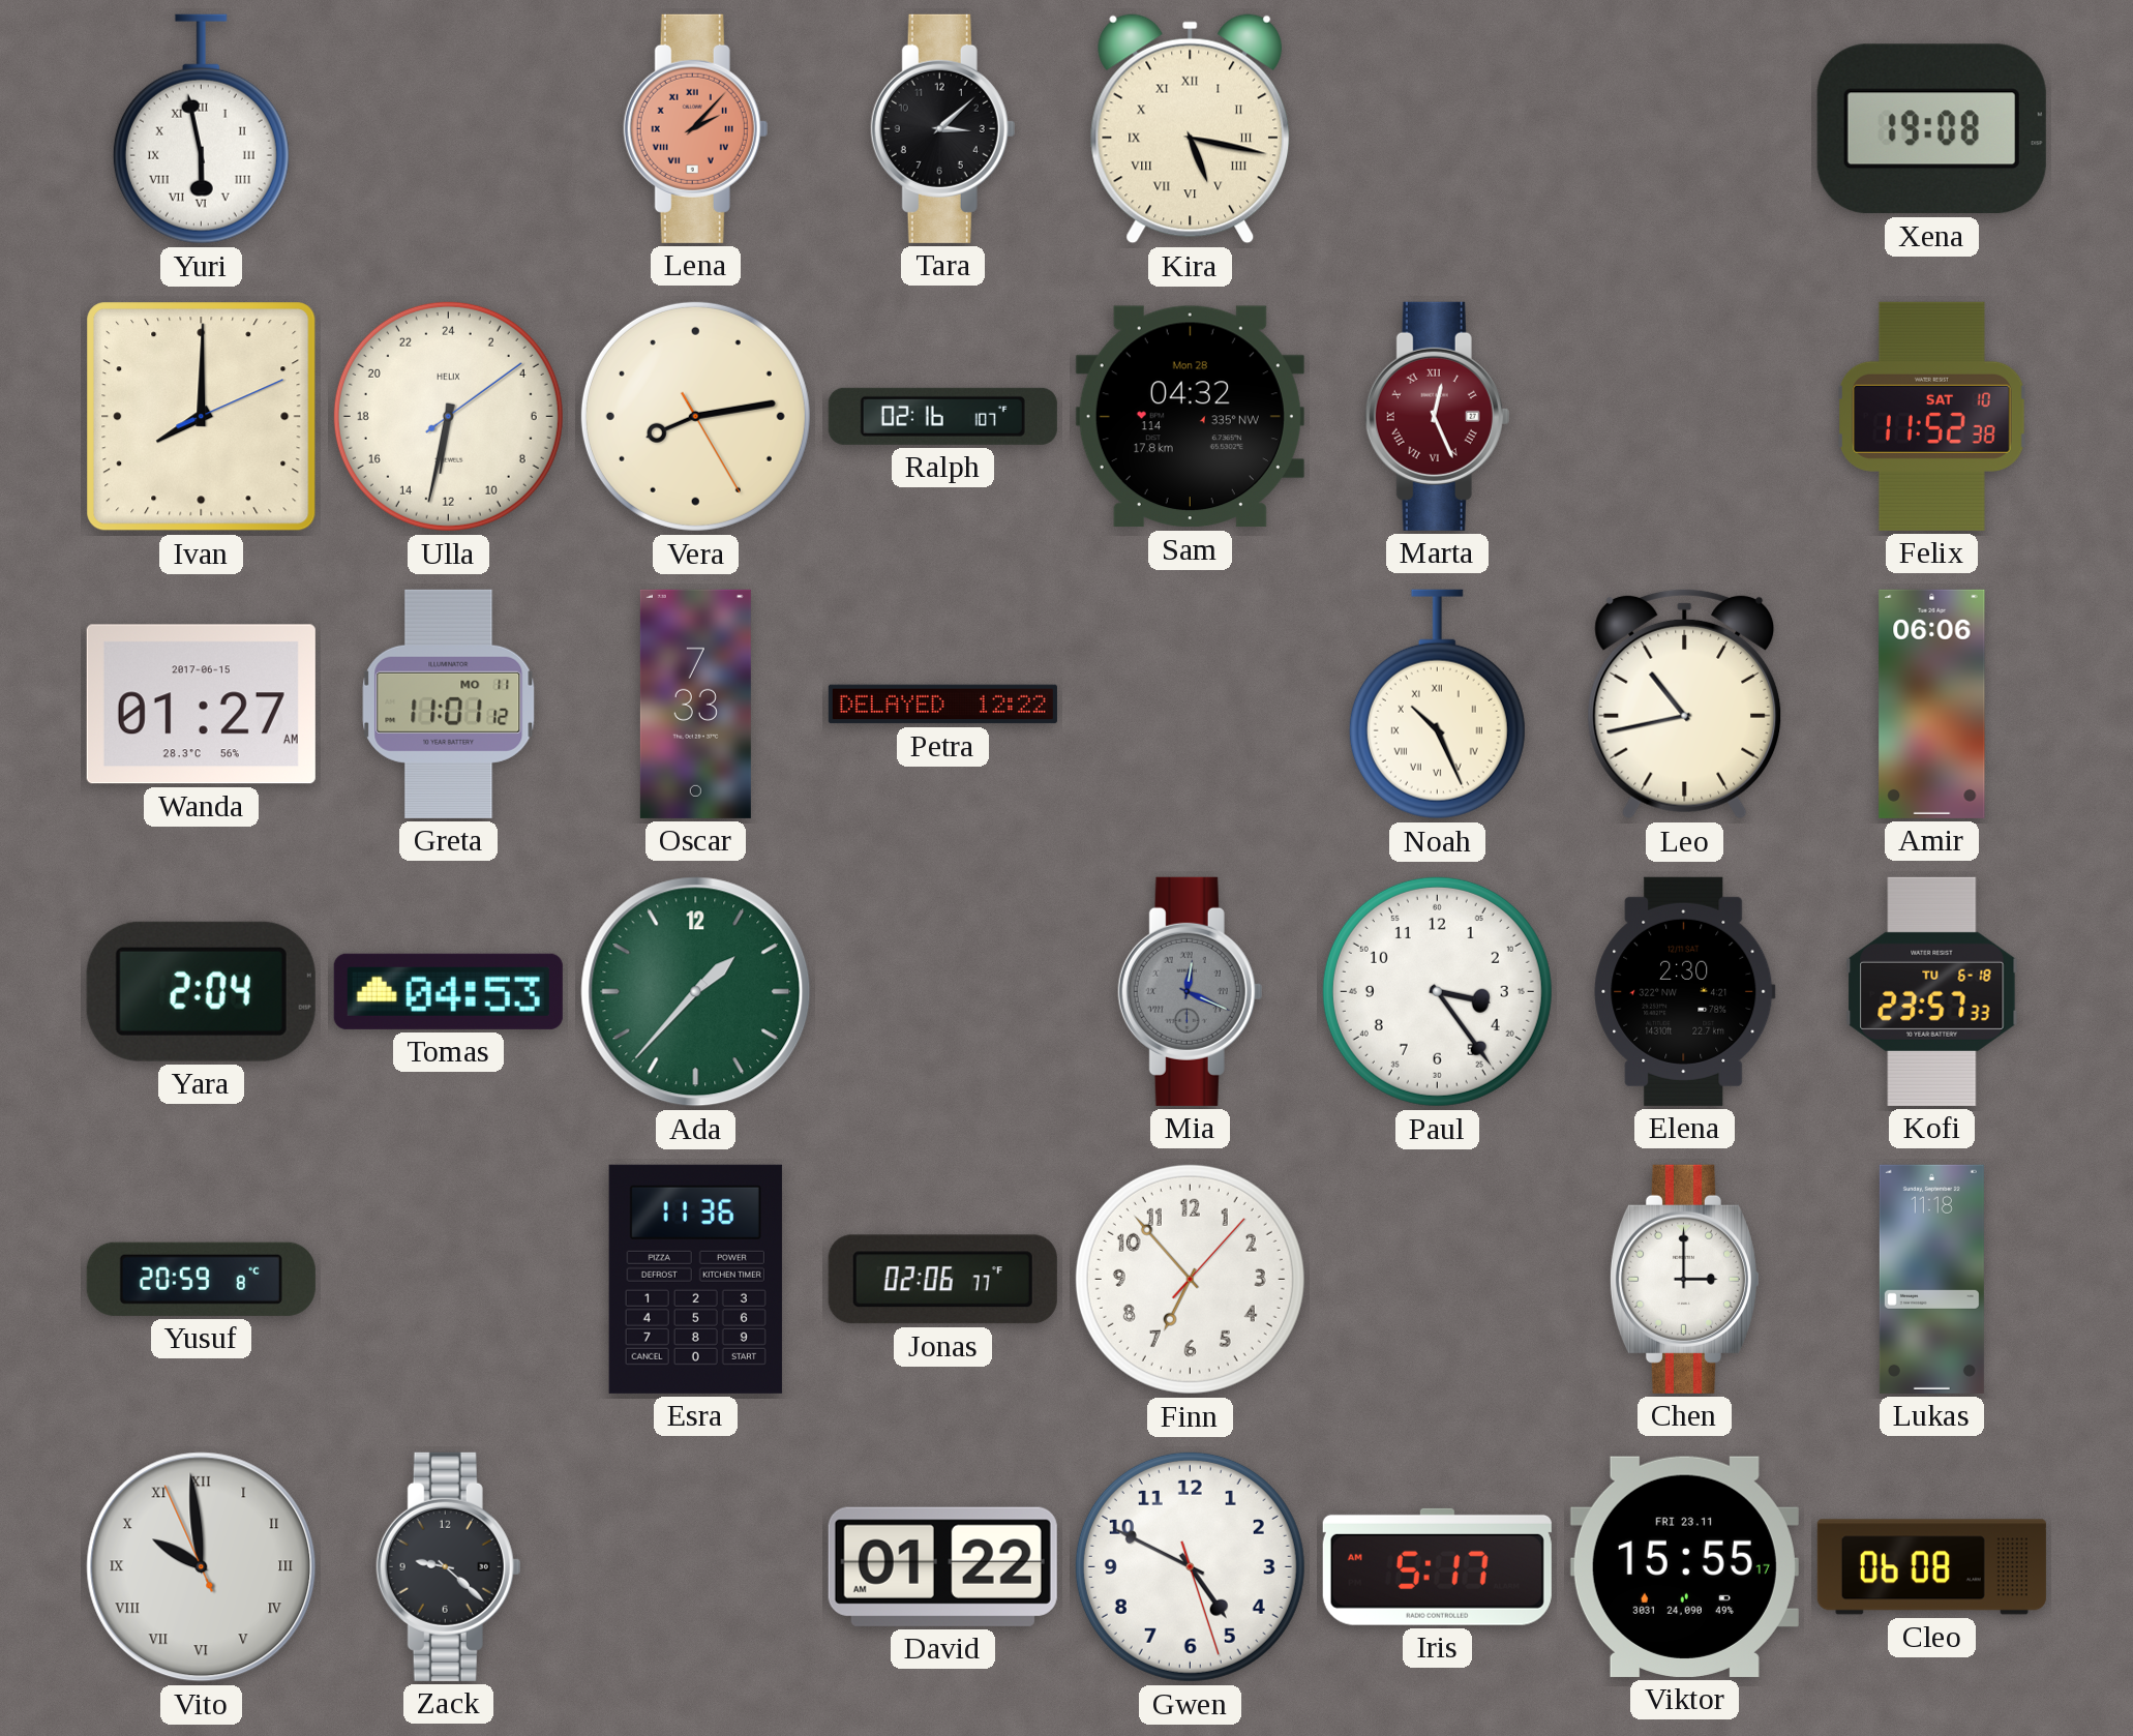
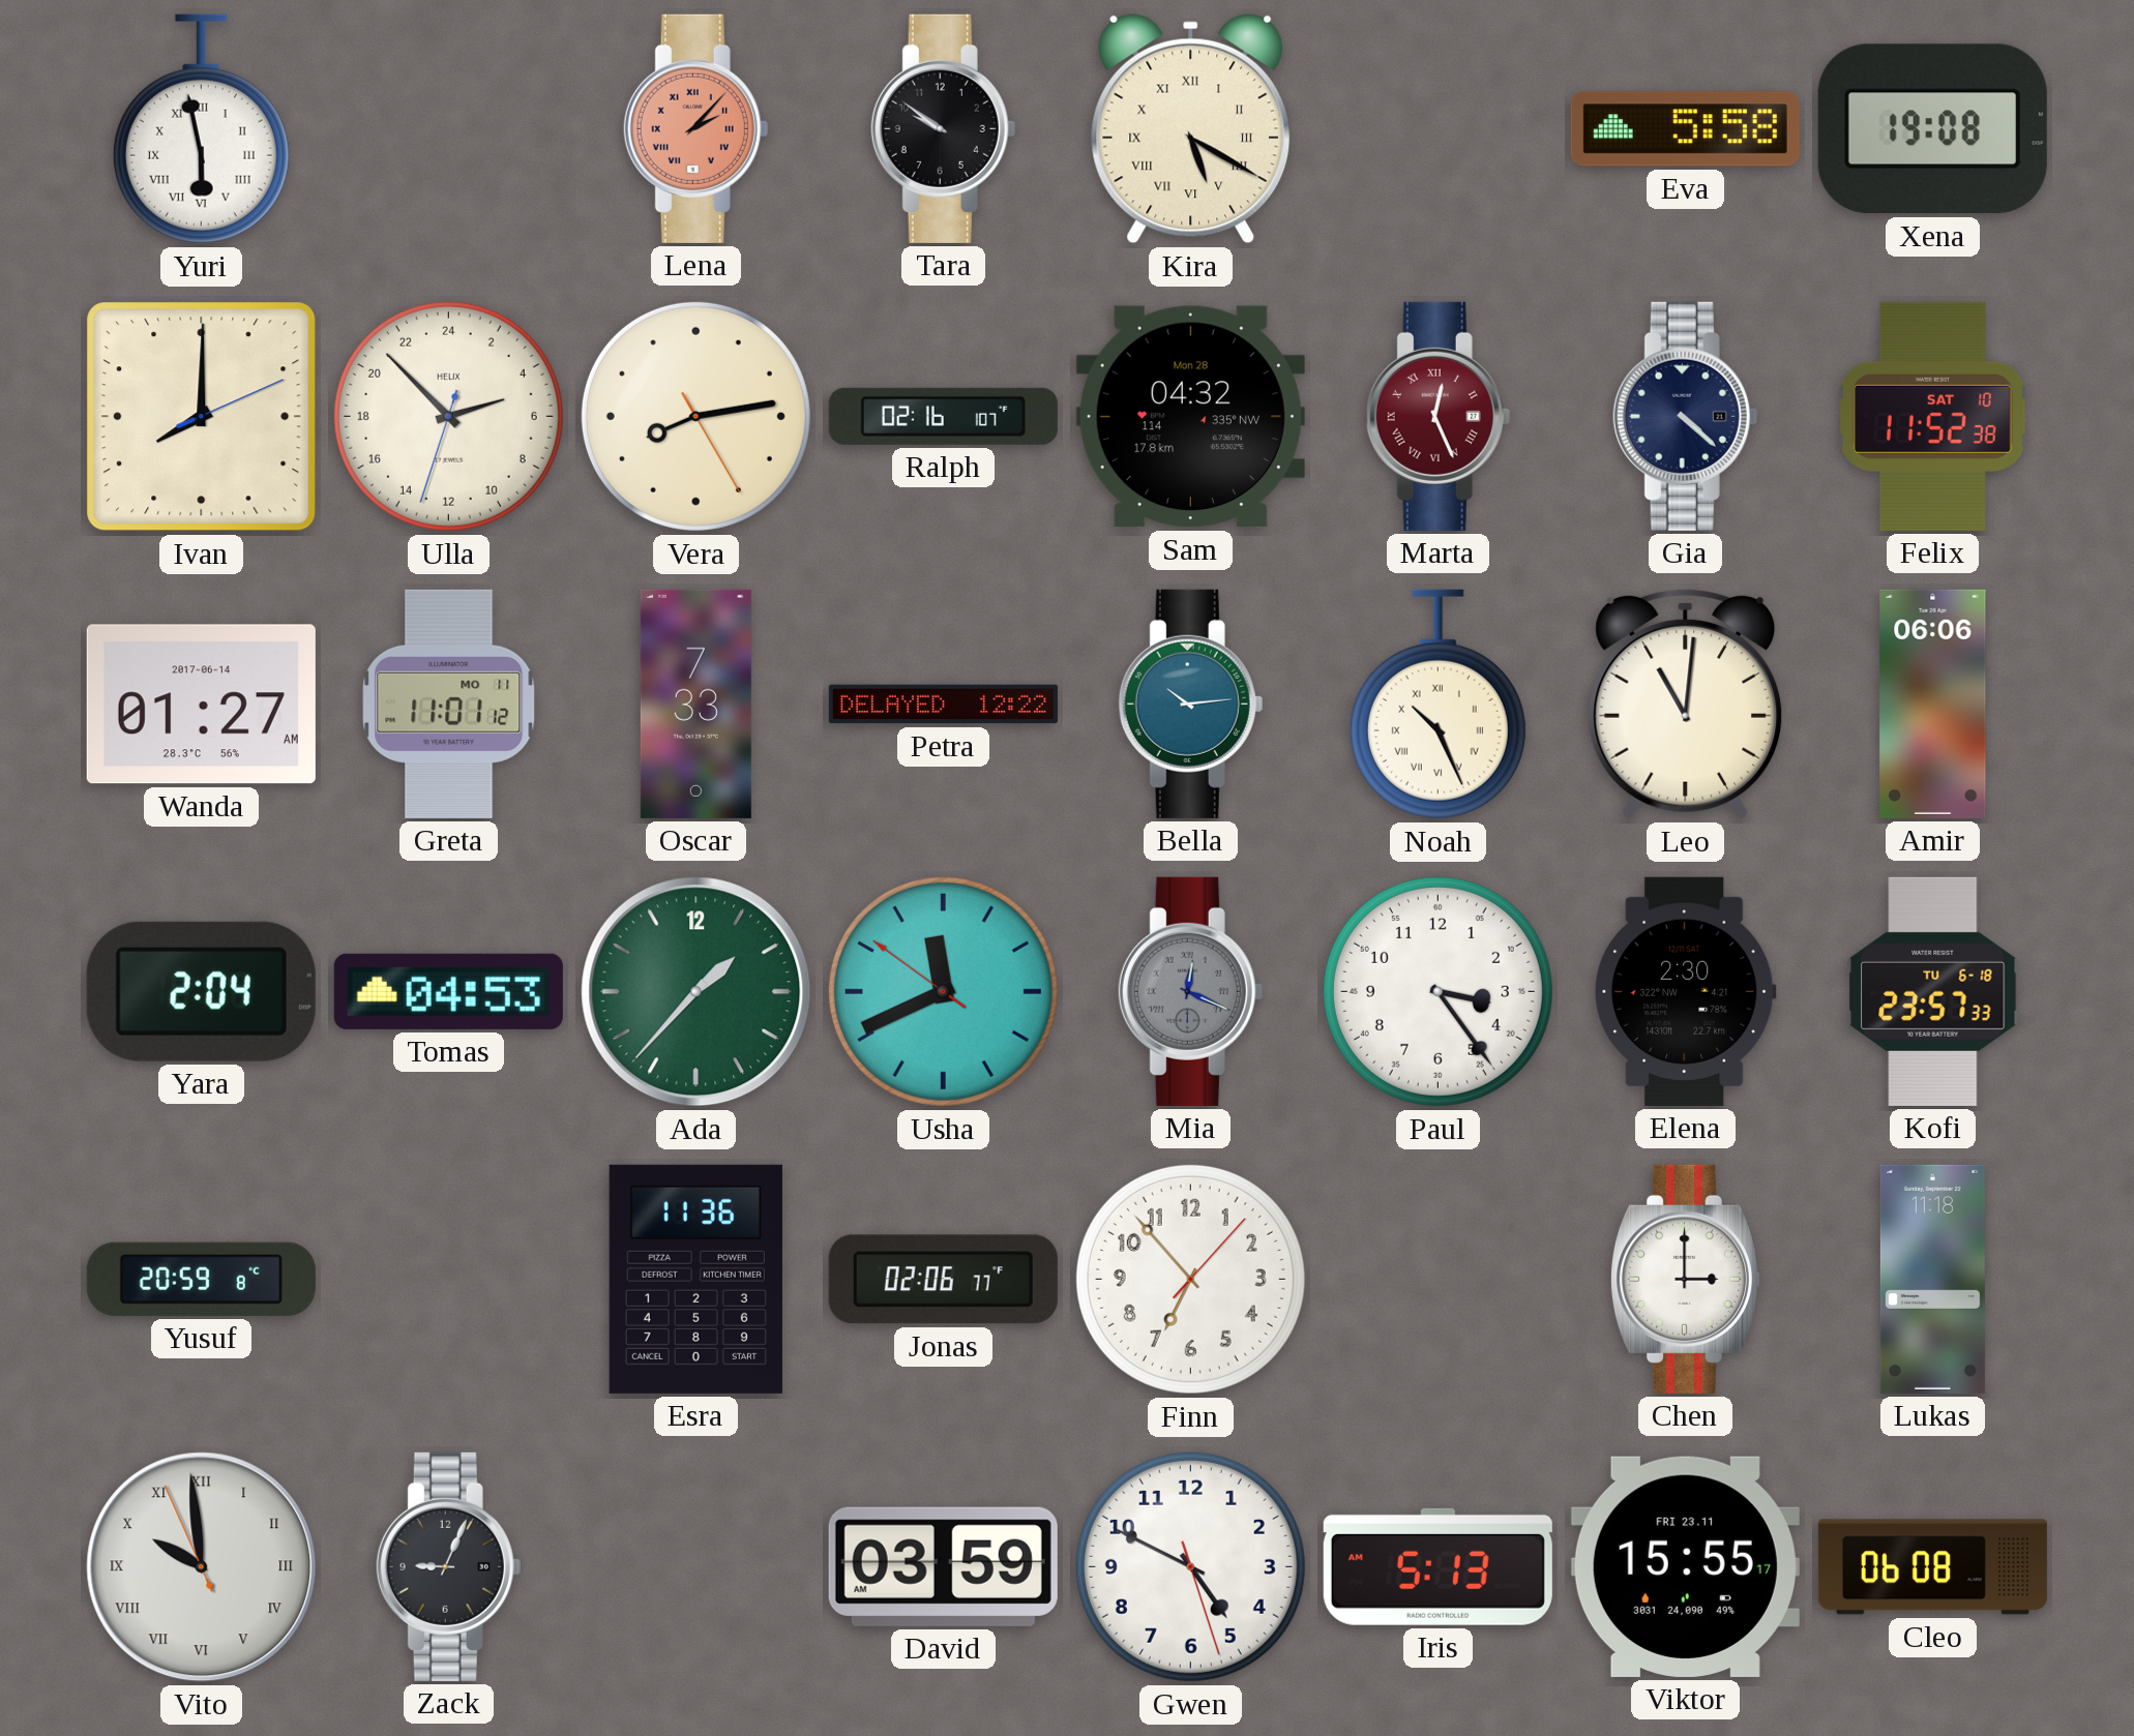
Tara: 3:08 -> 9:51 (944, 128)
Kira: 5:17 -> 5:20 (1191, 129)
Eva: none -> 5:58 (1685, 129)
Ulla: 12:32 -> 4:52 (448, 416)
Gia: none -> 4:22 (1686, 416)
Wanda date: 2017-06-15 -> 2017-06-14 (201, 705)
Bella: none -> 10:14 (1191, 704)
Leo: 10:43 -> 11:01 (1686, 704)
Usha: none -> 11:40 (943, 991)
Zack: 9:22 -> 9:04 (449, 1566)
David: 01:22 -> 03:59 (943, 1566)
Iris: 5:17 -> 5:13 (1438, 1566)
